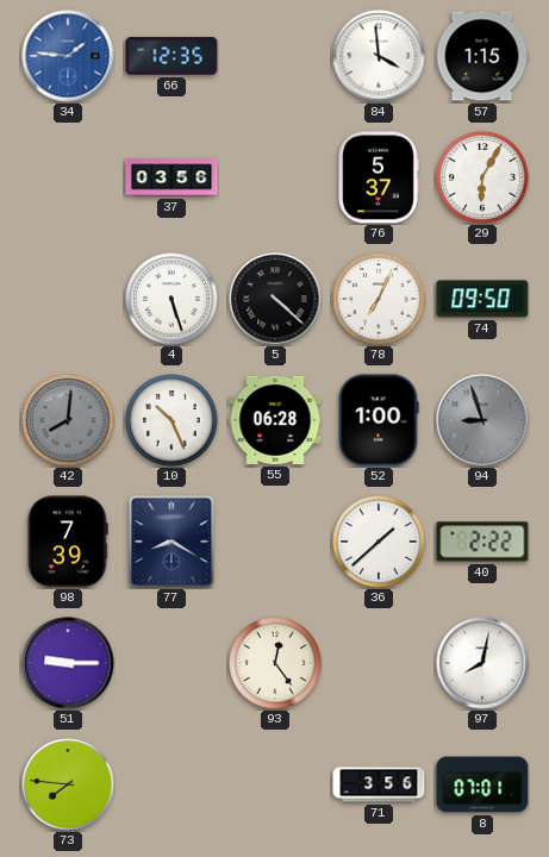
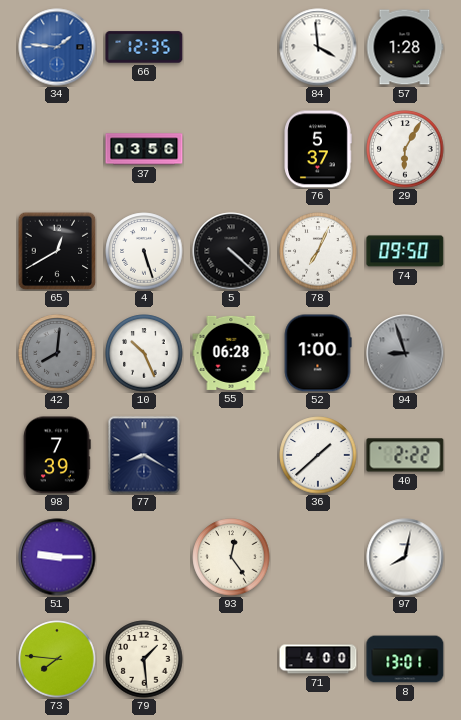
57: 1:15 -> 1:28 (405, 47)
65: none -> 12:40 (57, 251)
79: none -> 1:29 (144, 659)
71: 3:56 -> 4:00 (318, 659)
8: 07:01 -> 13:01 (405, 659)
